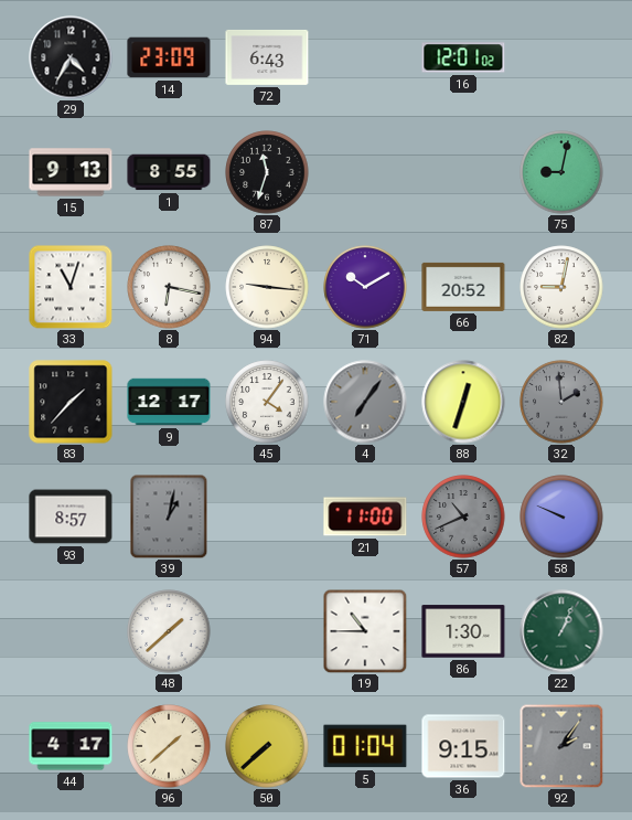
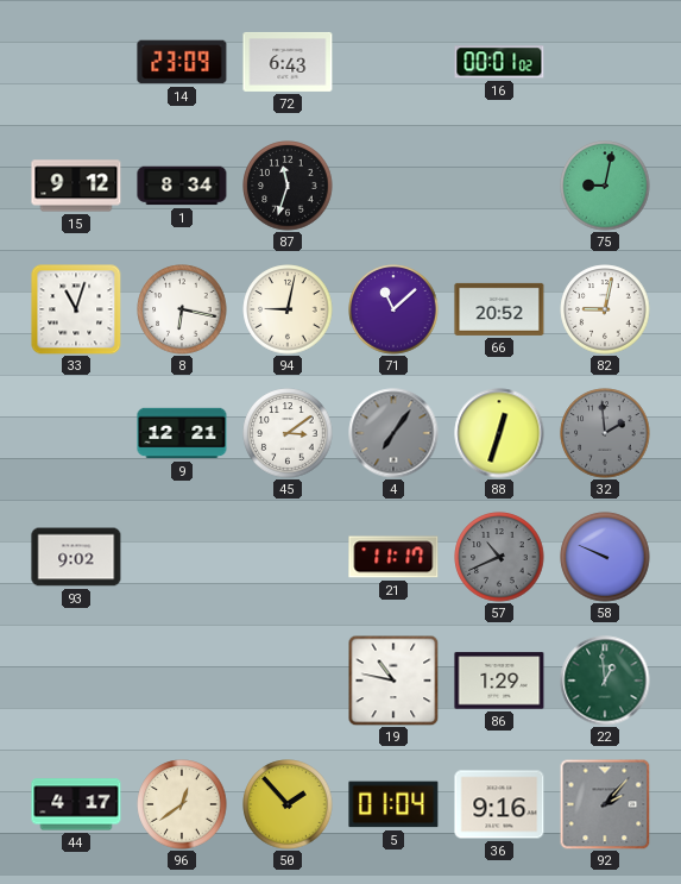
29: 4:35 -> none (71, 57)
16: 12:01 -> 00:01 (499, 62)
15: 9:13 -> 9:12 (76, 186)
1: 8:55 -> 8:34 (182, 186)
94: 9:16 -> 9:02 (288, 309)
71: 10:10 -> 11:08 (393, 309)
83: 1:37 -> none (71, 402)
9: 12:17 -> 12:21 (182, 433)
45: 4:06 -> 3:09 (288, 433)
93: 8:57 -> 9:02 (76, 557)
39: 1:02 -> none (169, 517)
21: 11:00 -> 11:17 (393, 557)
48: 1:38 -> none (169, 631)
19: 10:45 -> 10:47 (393, 681)
86: 1:30 -> 1:29 (499, 681)
22: 1:04 -> 12:59 (605, 681)
96: 1:38 -> 12:39 (182, 804)
50: 7:38 -> 1:53 (288, 804)
36: 9:15 -> 9:16 (499, 804)
92: 2:06 -> 2:07 (605, 804)
